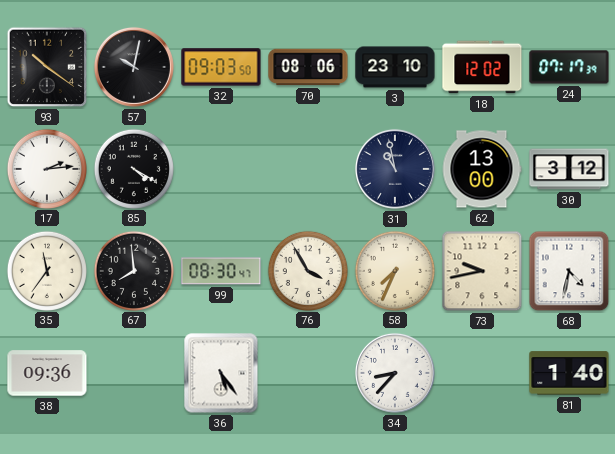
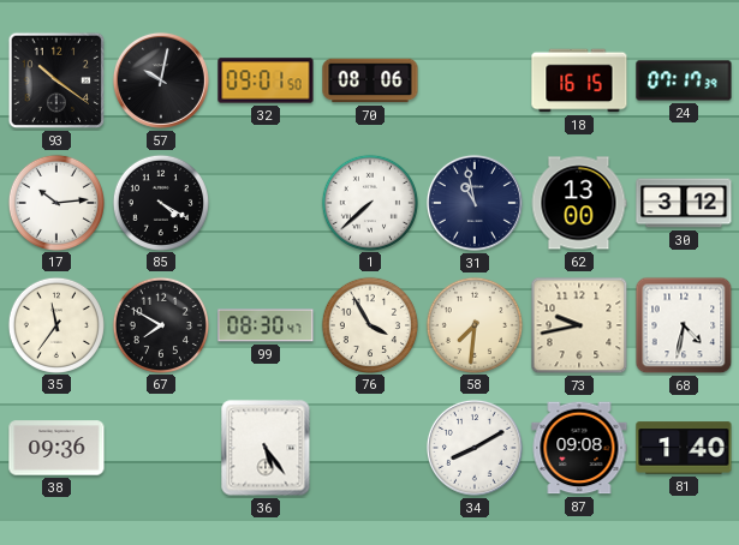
32: 09:03 -> 09:01 (266, 80)
3: 23:10 -> none (395, 67)
18: 12:02 -> 16:15 (579, 80)
17: 2:14 -> 10:14 (55, 202)
1: none -> 7:38 (369, 202)
67: 7:59 -> 7:50 (160, 324)
58: 7:34 -> 7:31 (473, 324)
34: 8:37 -> 8:10 (475, 448)
87: none -> 09:08 (579, 448)
